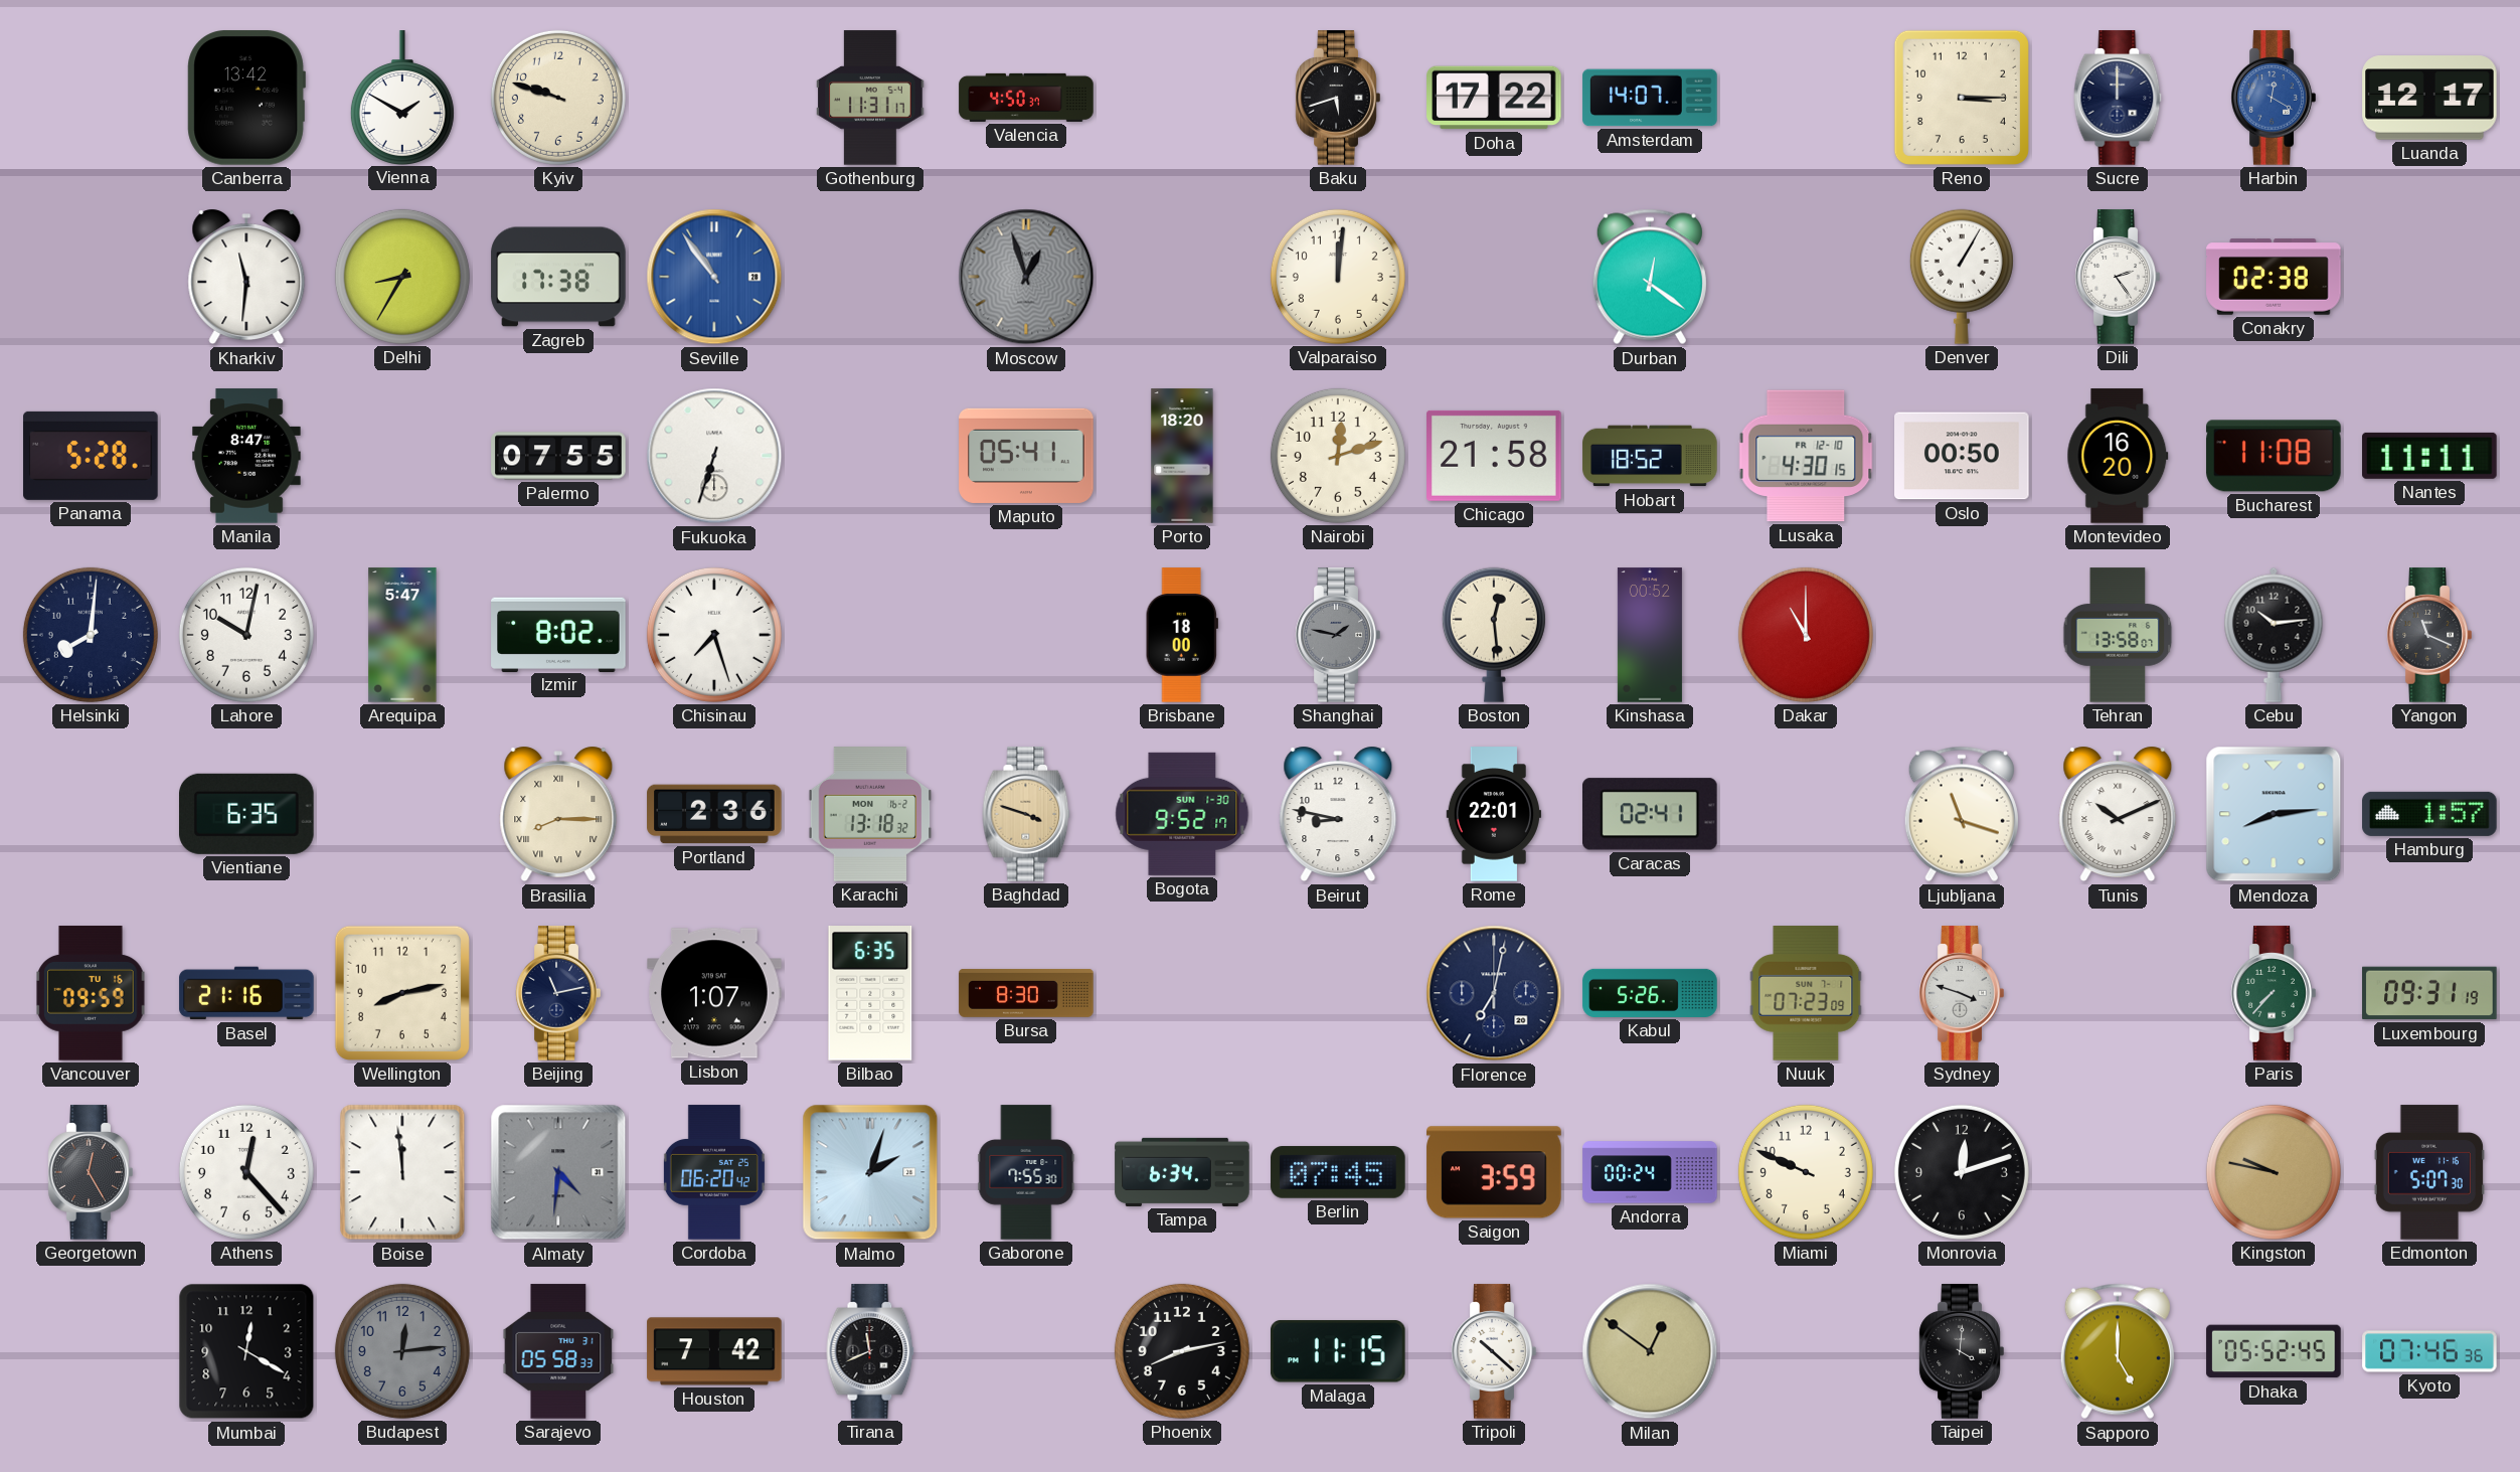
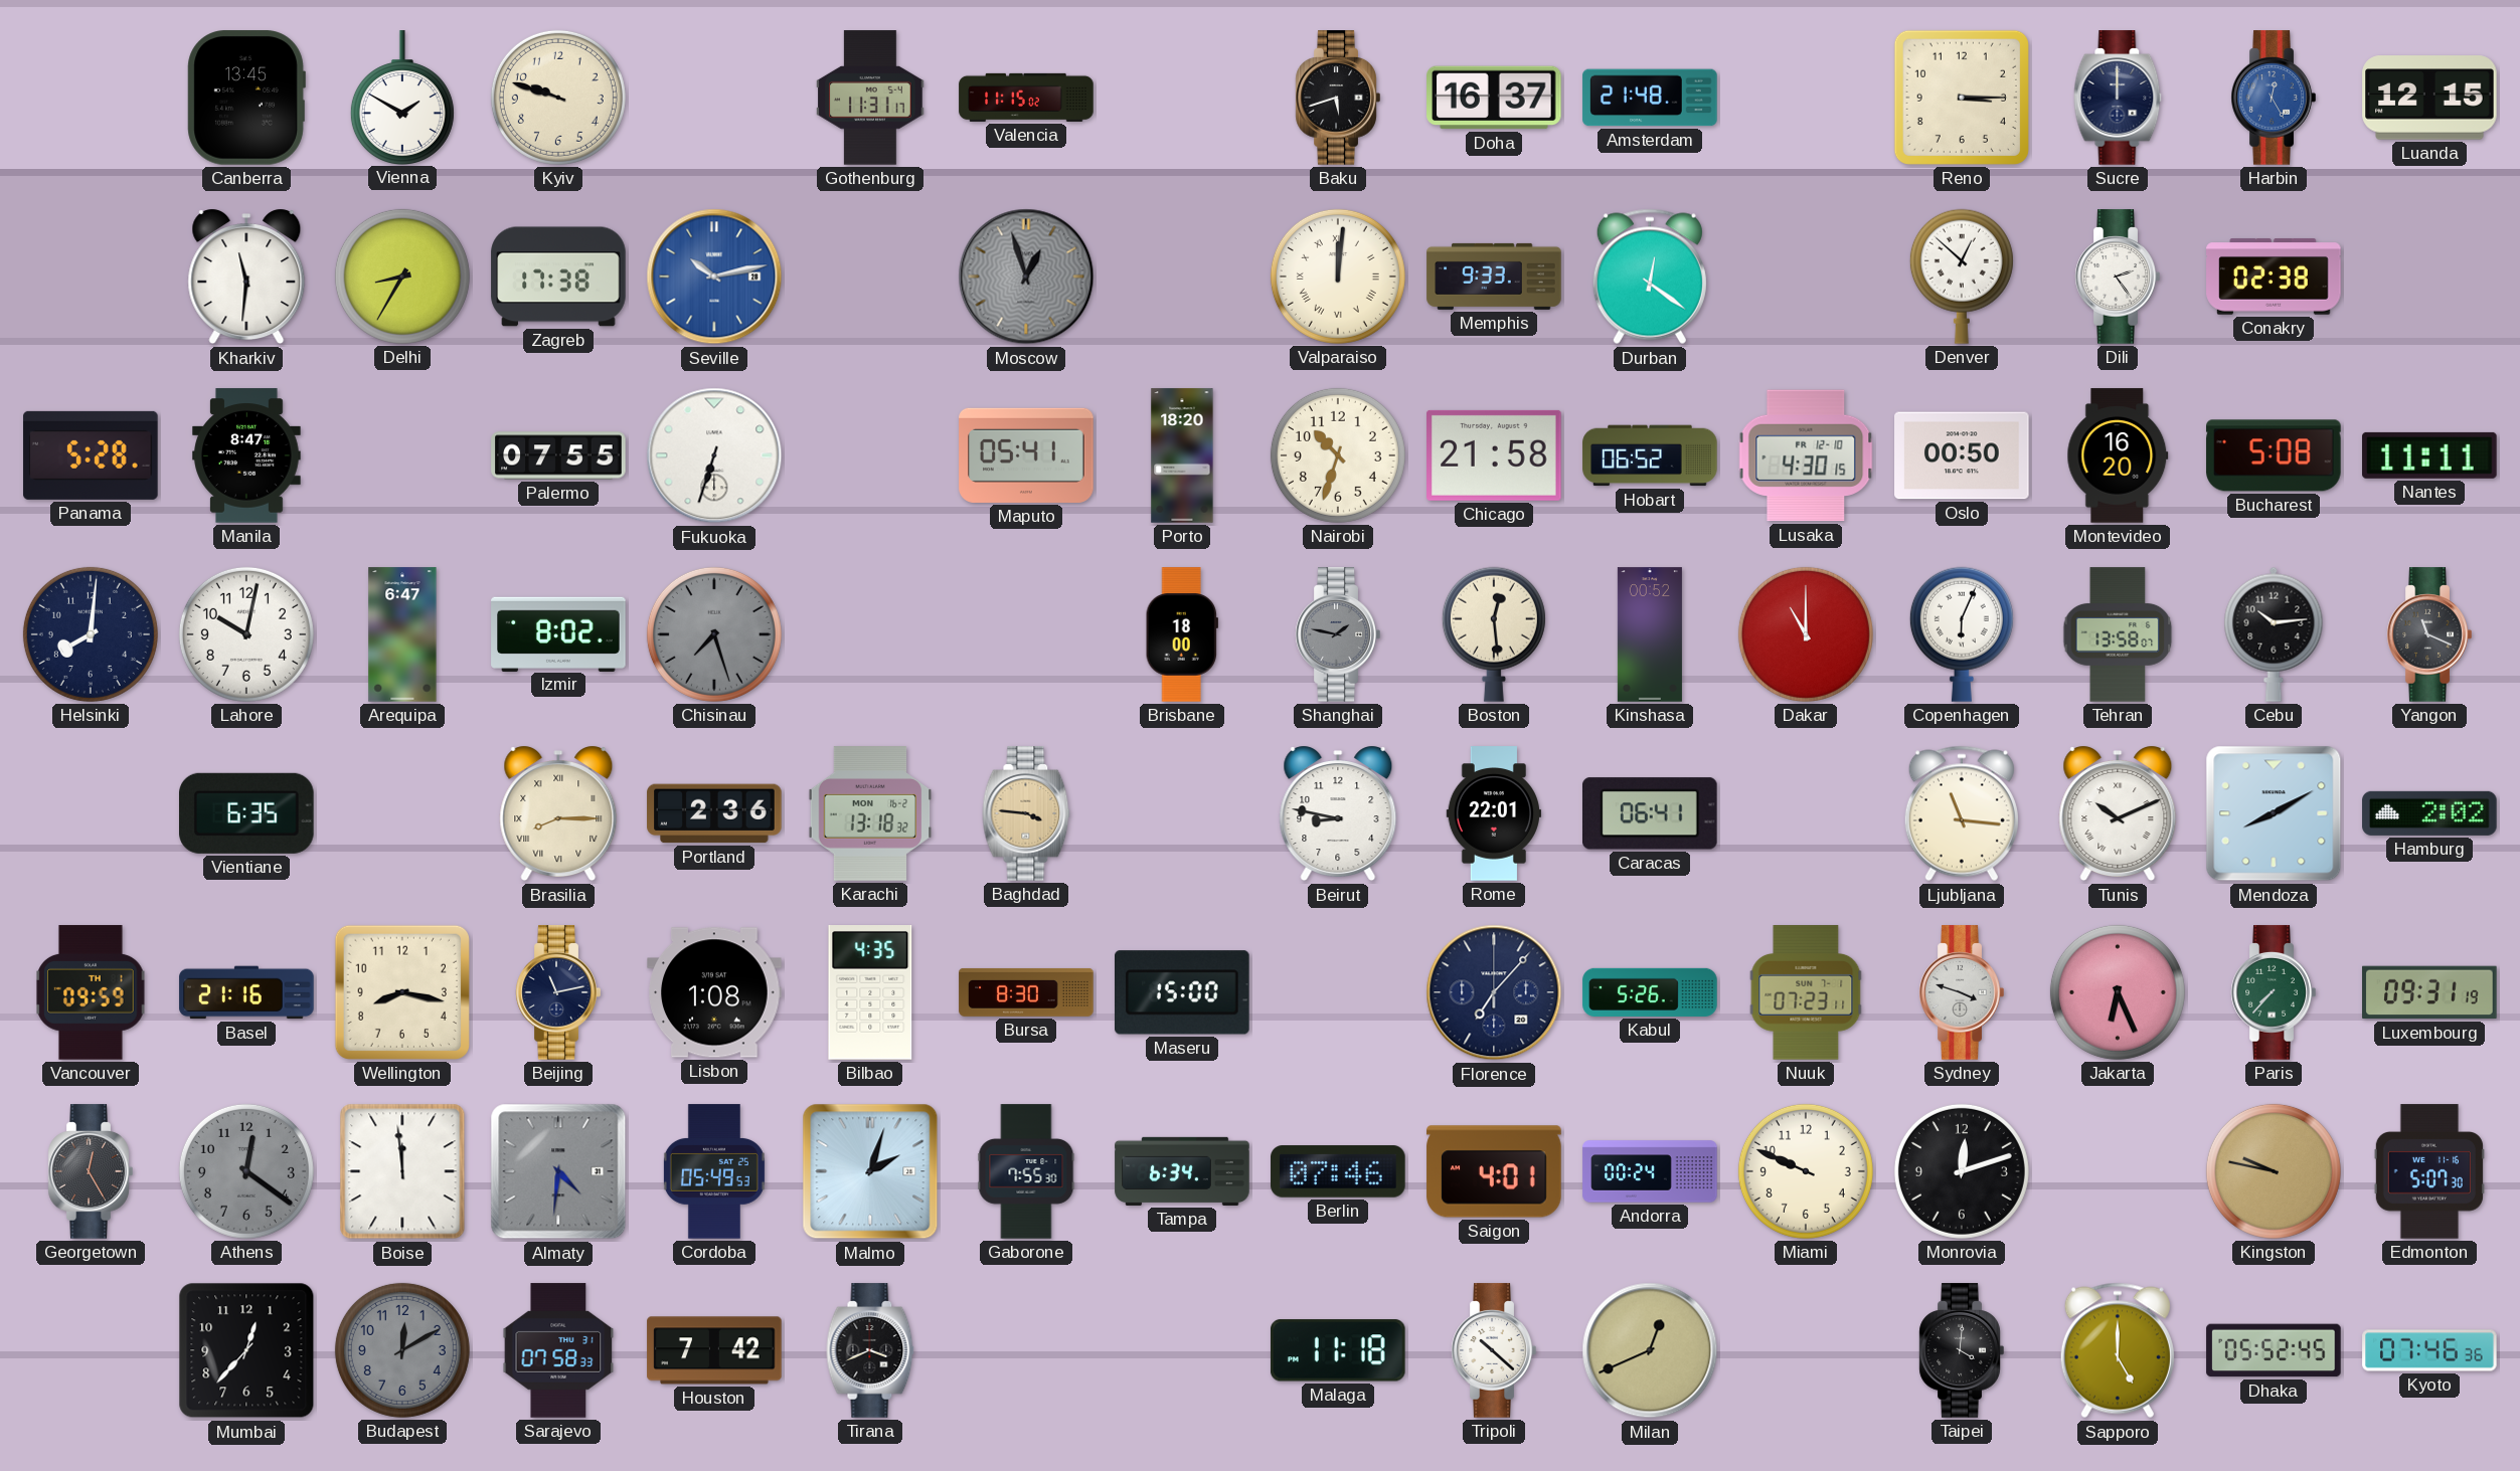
Canberra: 13:42 -> 13:45 (246, 98)
Valencia: 4:50 -> 11:15 (1026, 98)
Doha: 17:22 -> 16:37 (1494, 98)
Amsterdam: 14:07 -> 21:48 (1650, 98)
Harbin: 12:20 -> 12:25 (2274, 98)
Luanda: 12:17 -> 12:15 (2429, 98)
Seville: 10:54 -> 10:13 (714, 277)
Valparaiso numerals: Arabic -> Roman (1338, 277)
Memphis: none -> 9:33 (1494, 277)
Denver: 1:05 -> 12:52 (1962, 277)
Nairobi: 12:12 -> 10:33 (1338, 455)
Hobart: 18:52 -> 06:52 (1650, 455)
Bucharest: 11:08 -> 5:08 (2274, 455)
Arequipa: 5:47 -> 6:47 (402, 634)
Chisinau dial: white -> grey (714, 634)
Copenhagen: none -> 6:04 (1962, 634)
Baghdad: 3:48 -> 3:46 (1026, 813)
Bogota: 9:52 -> none (1182, 814)
Caracas: 02:41 -> 06:41 (1651, 813)
Ljubljana: 11:18 -> 11:16 (1962, 813)
Mendoza: 8:14 -> 8:10 (2274, 813)
Hamburg: 1:57 -> 2:02 (2429, 813)
Vancouver date: TU 16 -> TH 1 (91, 992)
Wellington: 8:13 -> 8:17 (402, 992)
Lisbon: 1:07 -> 1:08 (714, 992)
Bilbao: 6:35 -> 4:35 (870, 993)
Maseru: none -> 15:00 (1183, 992)
Florence: 7:02 -> 7:07 (1494, 992)
Nuuk: 07:23:09 -> 07:23:11 (1806, 992)
Jakarta: none -> 6:26 (2118, 992)
Athens: 12:23 -> 12:21 (246, 1171)
Athens dial: white -> grey (246, 1171)
Cordoba: 06:20 -> 05:49 (714, 1171)
Berlin: 07:45 -> 07:46 (1338, 1171)
Saigon: 3:59 -> 4:01 (1494, 1171)
Mumbai: 12:20 -> 12:37 (246, 1350)
Budapest: 12:14 -> 12:10 (402, 1350)
Sarajevo: 05:58 -> 07:58 (558, 1350)
Tirana: 11:41 -> 3:41 (870, 1350)
Phoenix: 8:13 -> none (1182, 1351)
Malaga: 11:15 -> 11:18 (1338, 1350)
Milan: 12:51 -> 12:41 (1650, 1350)
